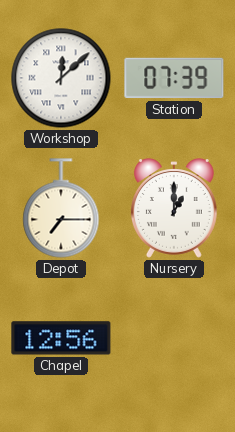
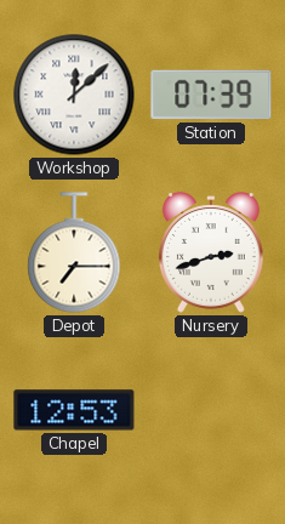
Nursery: 1:00 -> 2:42 (211, 252)
Chapel: 12:56 -> 12:53 (74, 410)
